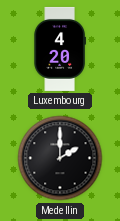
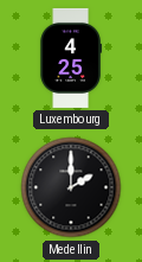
Luxembourg: 4:20 -> 4:25 (71, 58)
